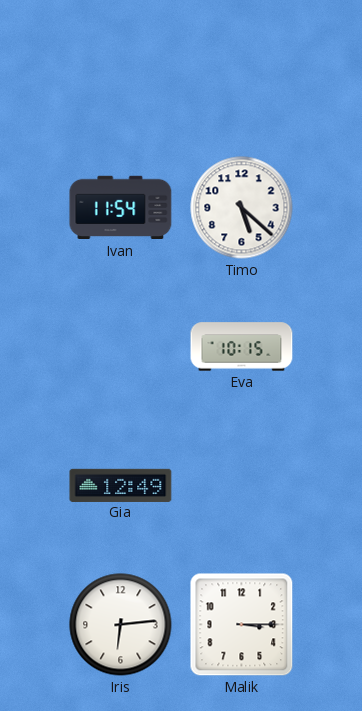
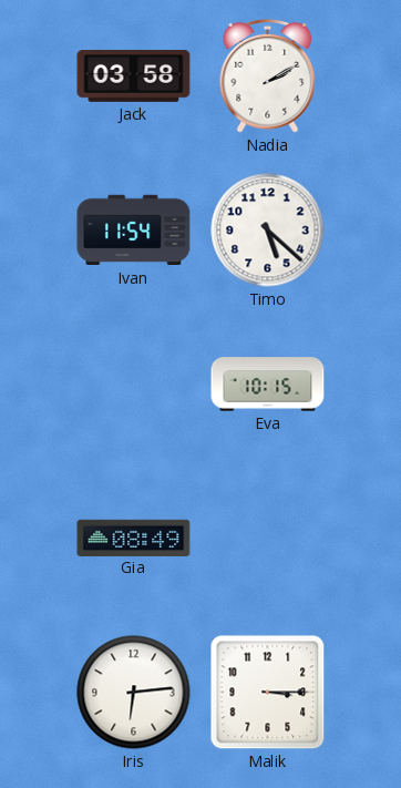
Jack: none -> 03:58 (134, 76)
Nadia: none -> 2:10 (268, 75)
Gia: 12:49 -> 08:49 (134, 538)
